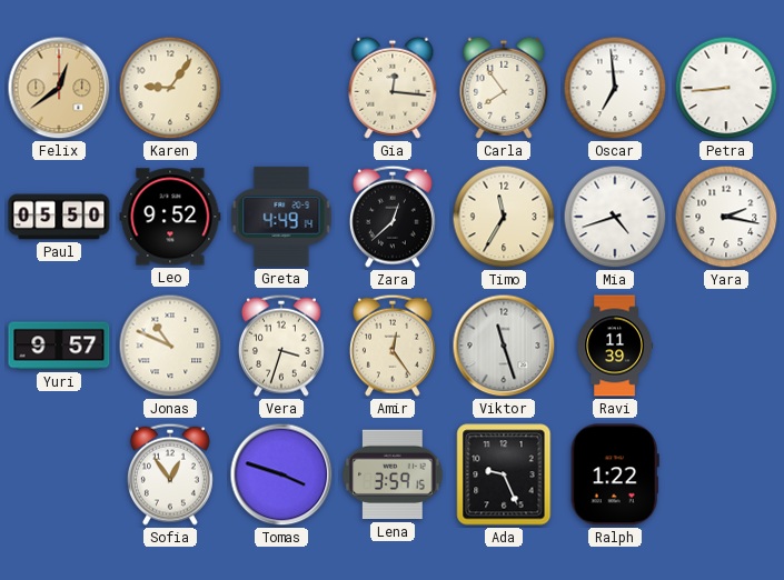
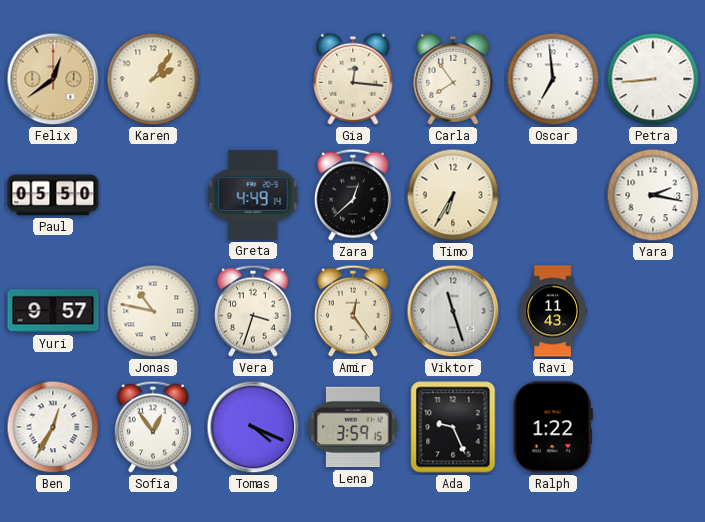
Karen: 9:06 -> 2:06 (153, 79)
Leo: 9:52 -> none (170, 217)
Timo: 11:35 -> 6:35 (453, 195)
Mia: 4:42 -> none (615, 217)
Jonas: 10:49 -> 10:47 (153, 311)
Ravi: 11:39 -> 11:43 (553, 311)
Ben: none -> 12:35 (53, 427)
Tomas: 3:48 -> 4:19 (253, 427)
